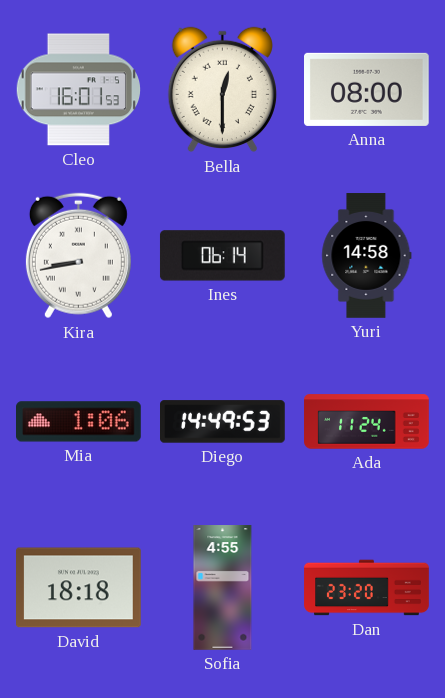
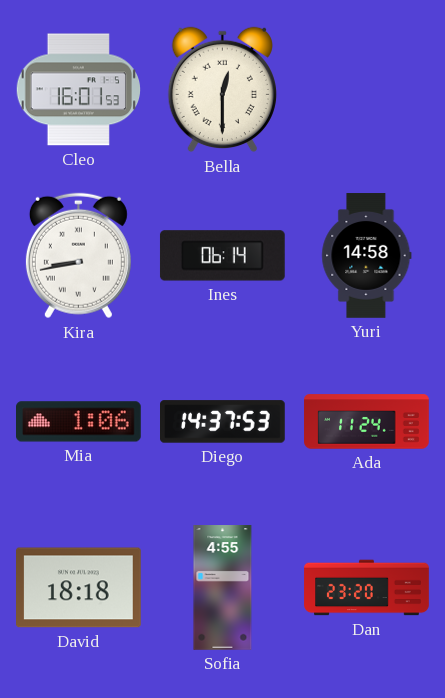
Anna: 08:00 -> none (367, 89)
Diego: 14:49 -> 14:37 (223, 422)
